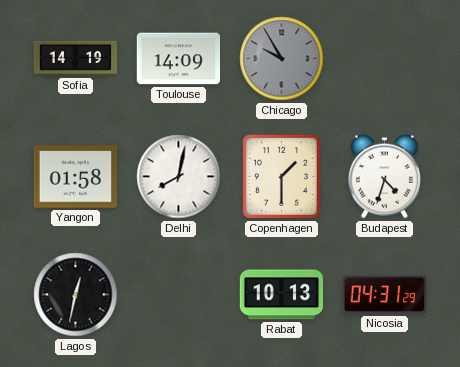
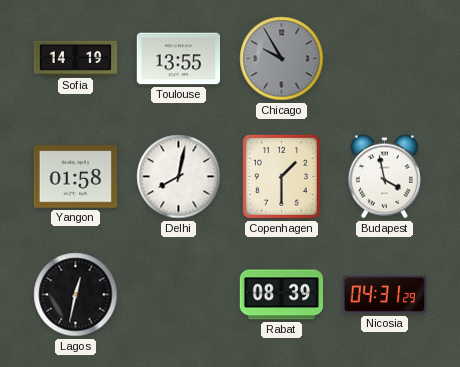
Toulouse: 14:09 -> 13:55 (179, 59)
Budapest: 4:33 -> 3:58 (384, 177)
Rabat: 10:13 -> 08:39 (282, 295)
